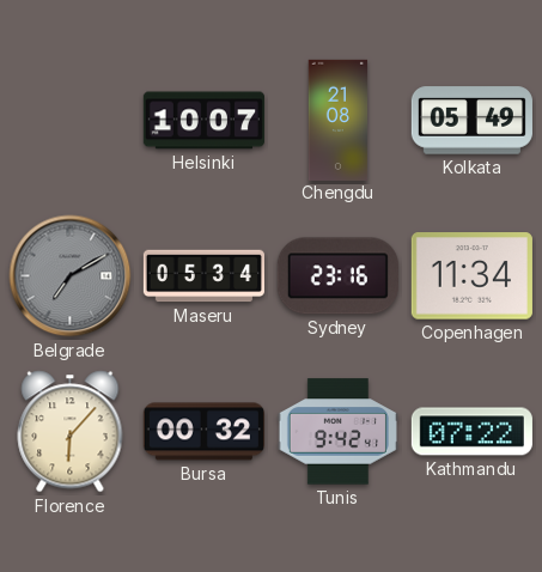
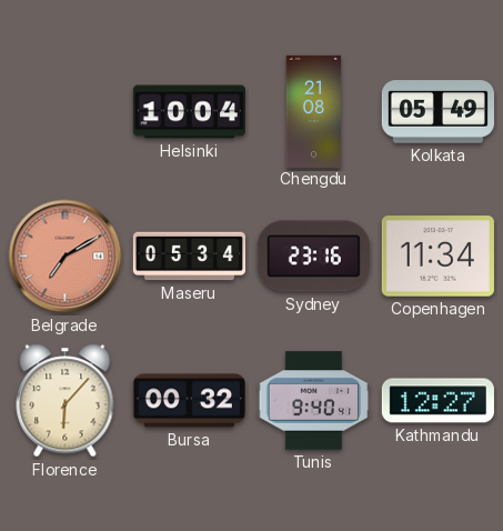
Helsinki: 10:07 -> 10:04 (189, 112)
Belgrade dial: grey -> salmon (66, 257)
Tunis: 9:42 -> 9:40 (313, 401)
Kathmandu: 07:22 -> 12:27 (437, 401)
